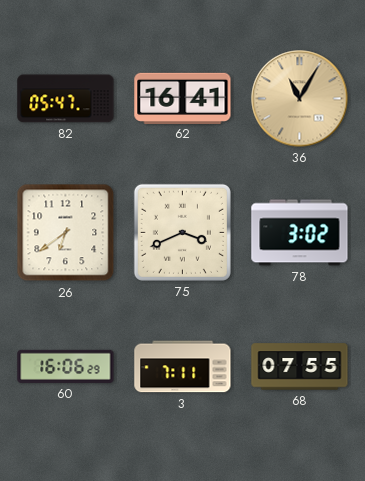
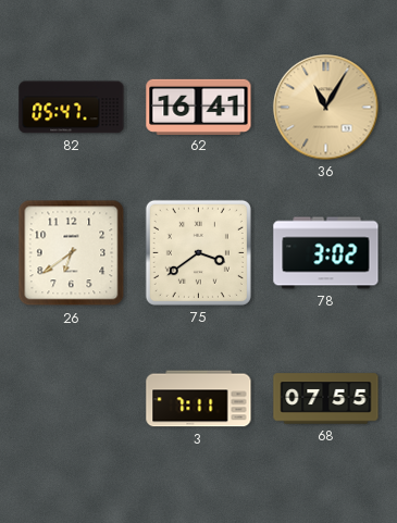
75: 3:41 -> 3:39 (198, 252)
60: 16:06 -> none (66, 366)
